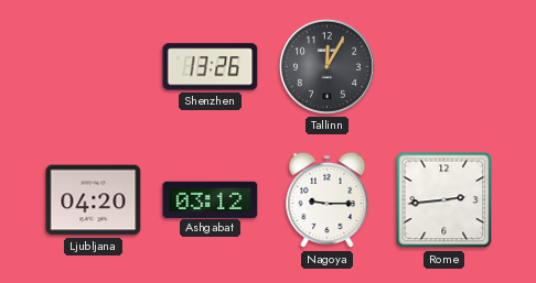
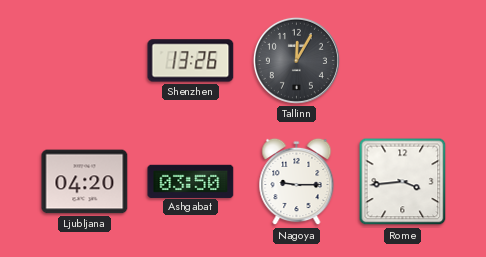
Ashgabat: 03:12 -> 03:50 (191, 181)
Rome: 2:44 -> 3:44 (403, 182)
